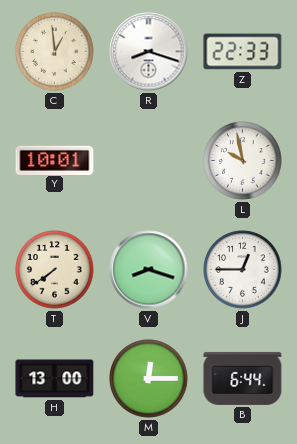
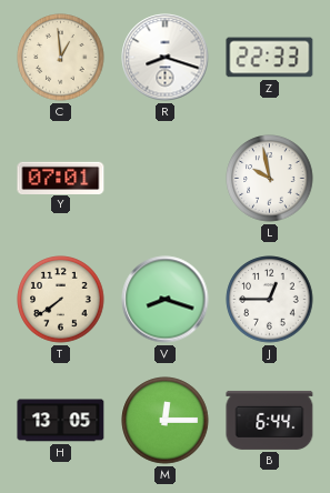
Y: 10:01 -> 07:01 (61, 178)
H: 13:00 -> 13:05 (61, 421)
